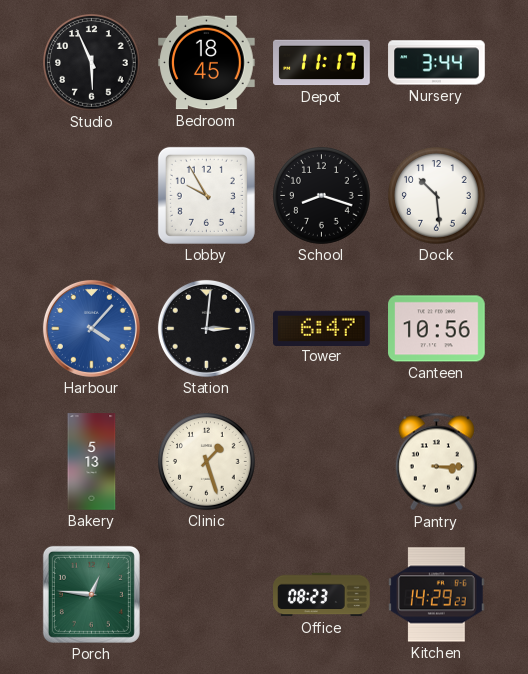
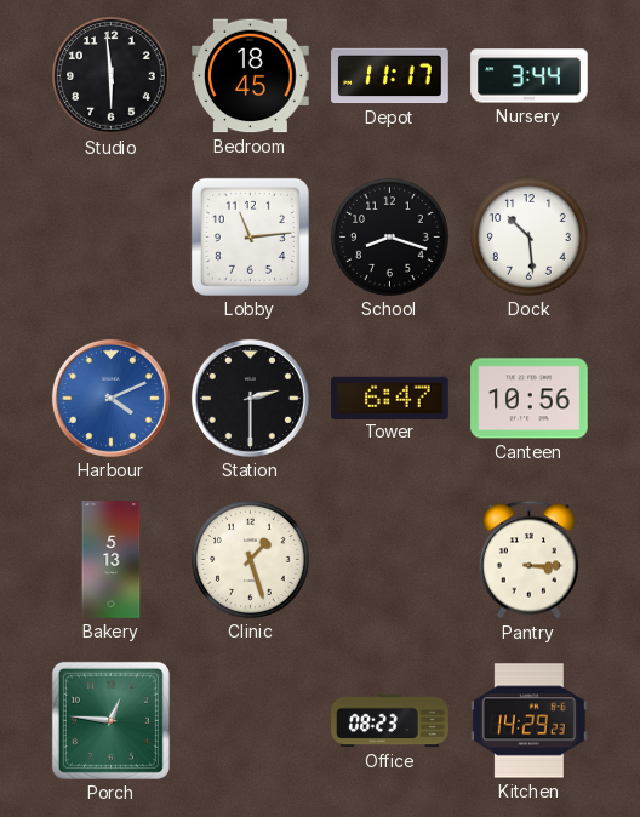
Studio: 5:56 -> 5:59 (112, 76)
Lobby: 9:55 -> 11:14 (250, 236)
Harbour: 4:07 -> 4:11 (110, 398)
Station: 3:01 -> 2:30 (250, 398)
